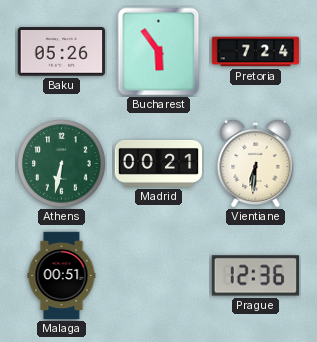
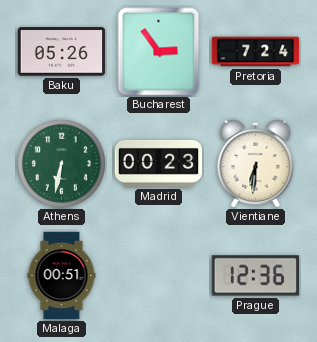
Bucharest: 5:54 -> 2:54 (159, 52)
Madrid: 00:21 -> 00:23 (159, 164)
